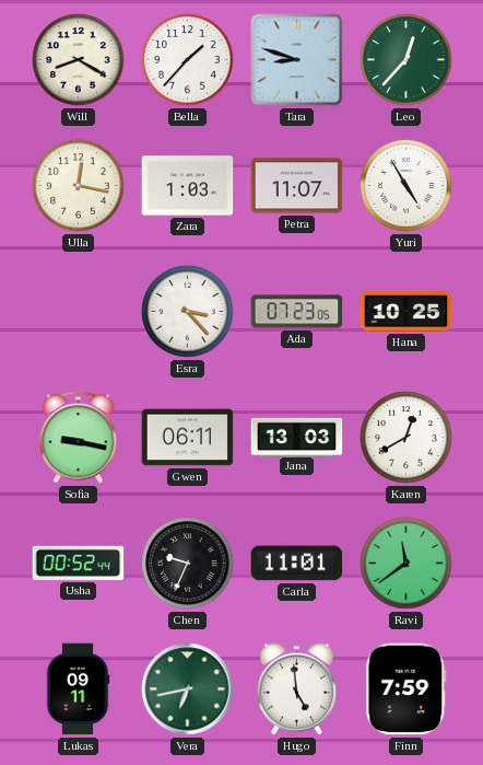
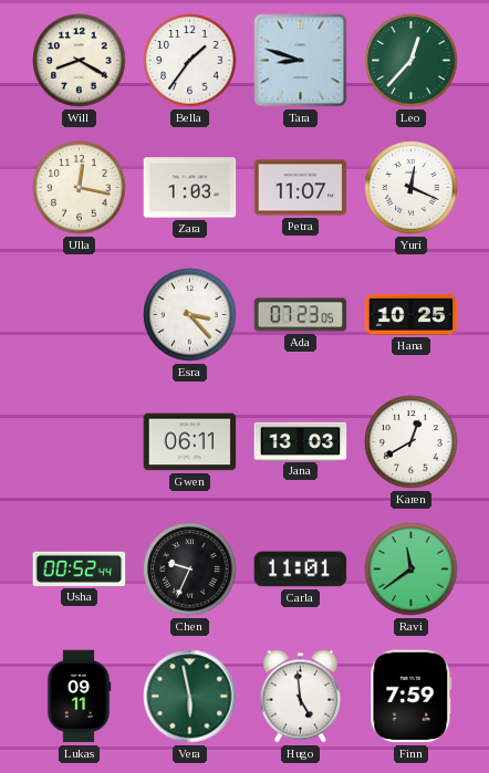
Bella: 1:37 -> 1:36 (190, 61)
Yuri: 4:55 -> 12:19 (412, 188)
Sofia: 9:17 -> none (79, 438)
Vera: 6:43 -> 5:58 (190, 697)
